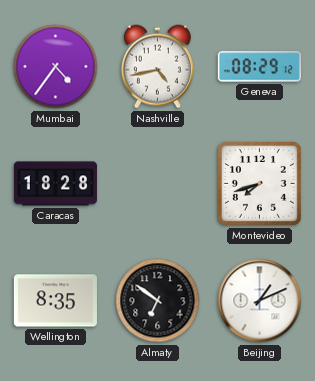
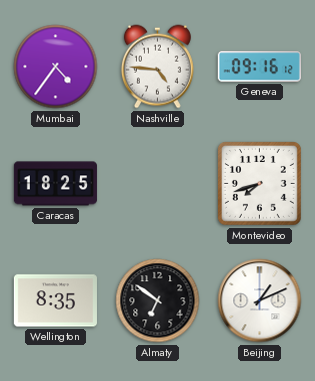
Nashville: 4:43 -> 4:46 (157, 67)
Geneva: 08:29 -> 09:16 (259, 67)
Caracas: 18:28 -> 18:25 (55, 184)
